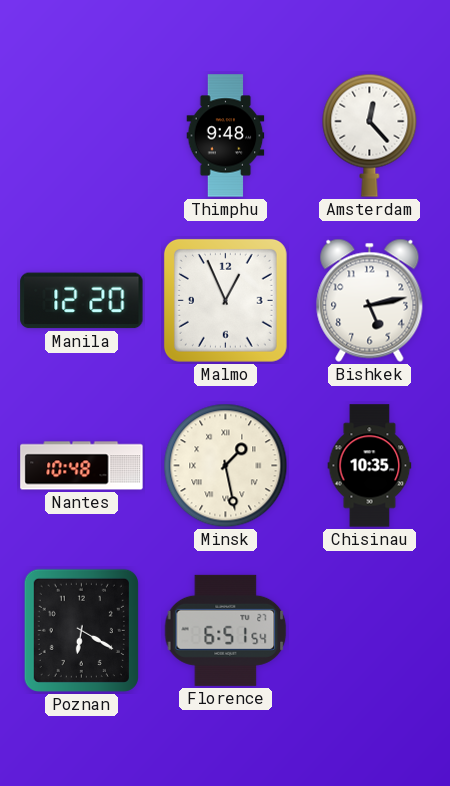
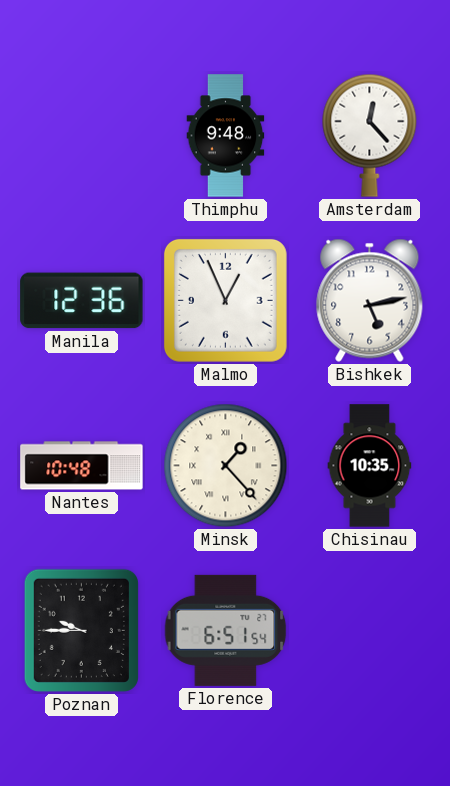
Manila: 12:20 -> 12:36 (82, 301)
Minsk: 1:28 -> 1:23 (226, 466)
Poznan: 6:20 -> 9:45 (81, 630)
